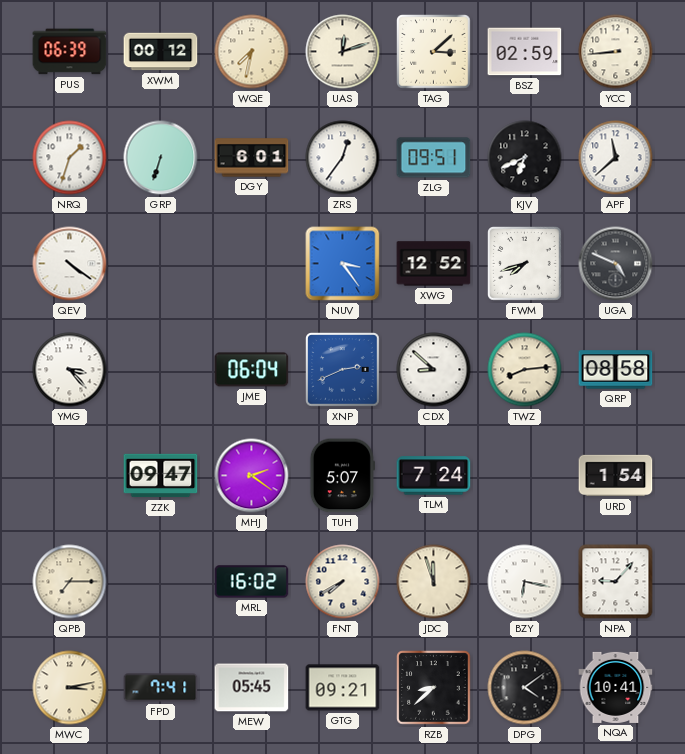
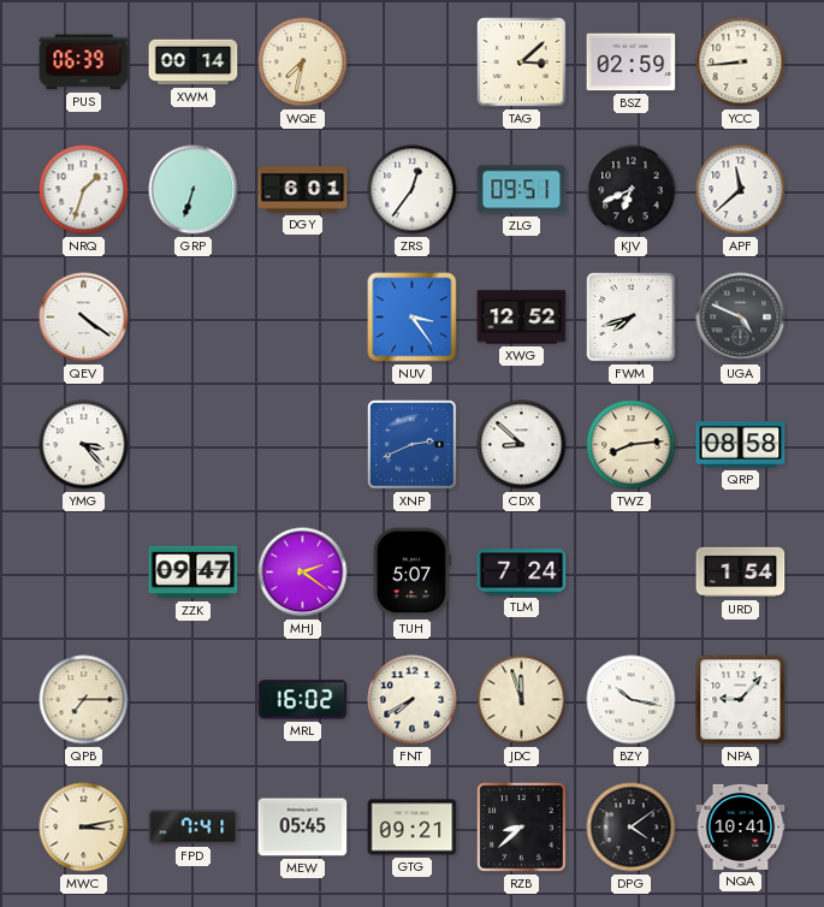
XWM: 00:12 -> 00:14 (194, 63)
UAS: 12:12 -> none (343, 52)
JME: 06:04 -> none (252, 370)
BZY: 6:17 -> 10:17 (632, 700)
